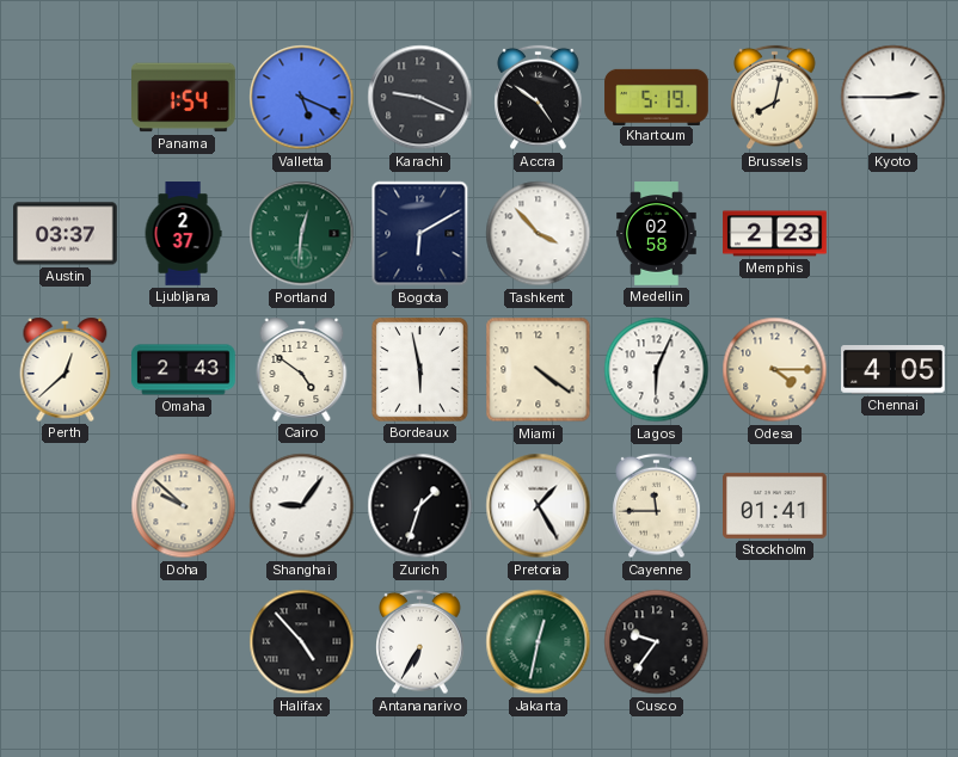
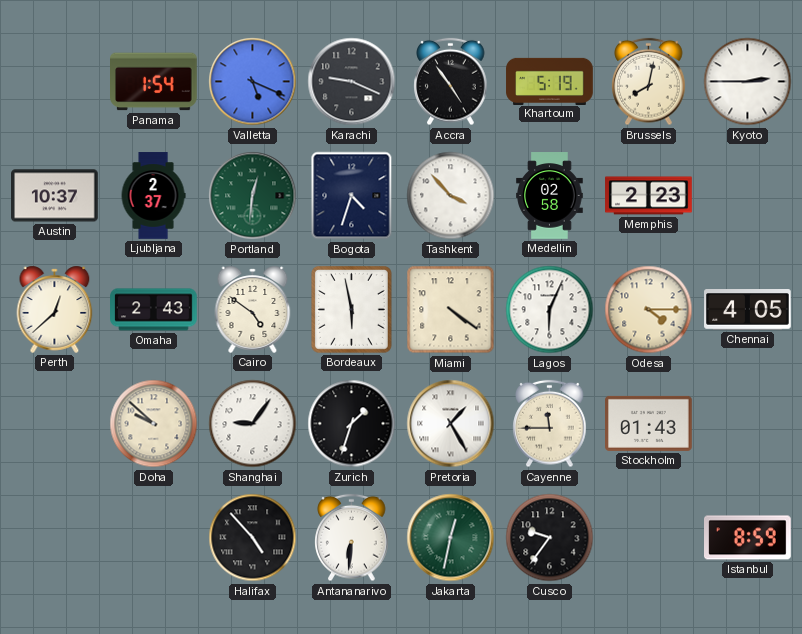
Accra: 4:51 -> 4:54 (451, 82)
Austin: 03:37 -> 10:37 (55, 196)
Bogota: 6:10 -> 4:33 (352, 196)
Stockholm: 01:41 -> 01:43 (649, 423)
Antananarivo: 6:35 -> 6:31 (352, 538)
Istanbul: none -> 8:59 (748, 538)
